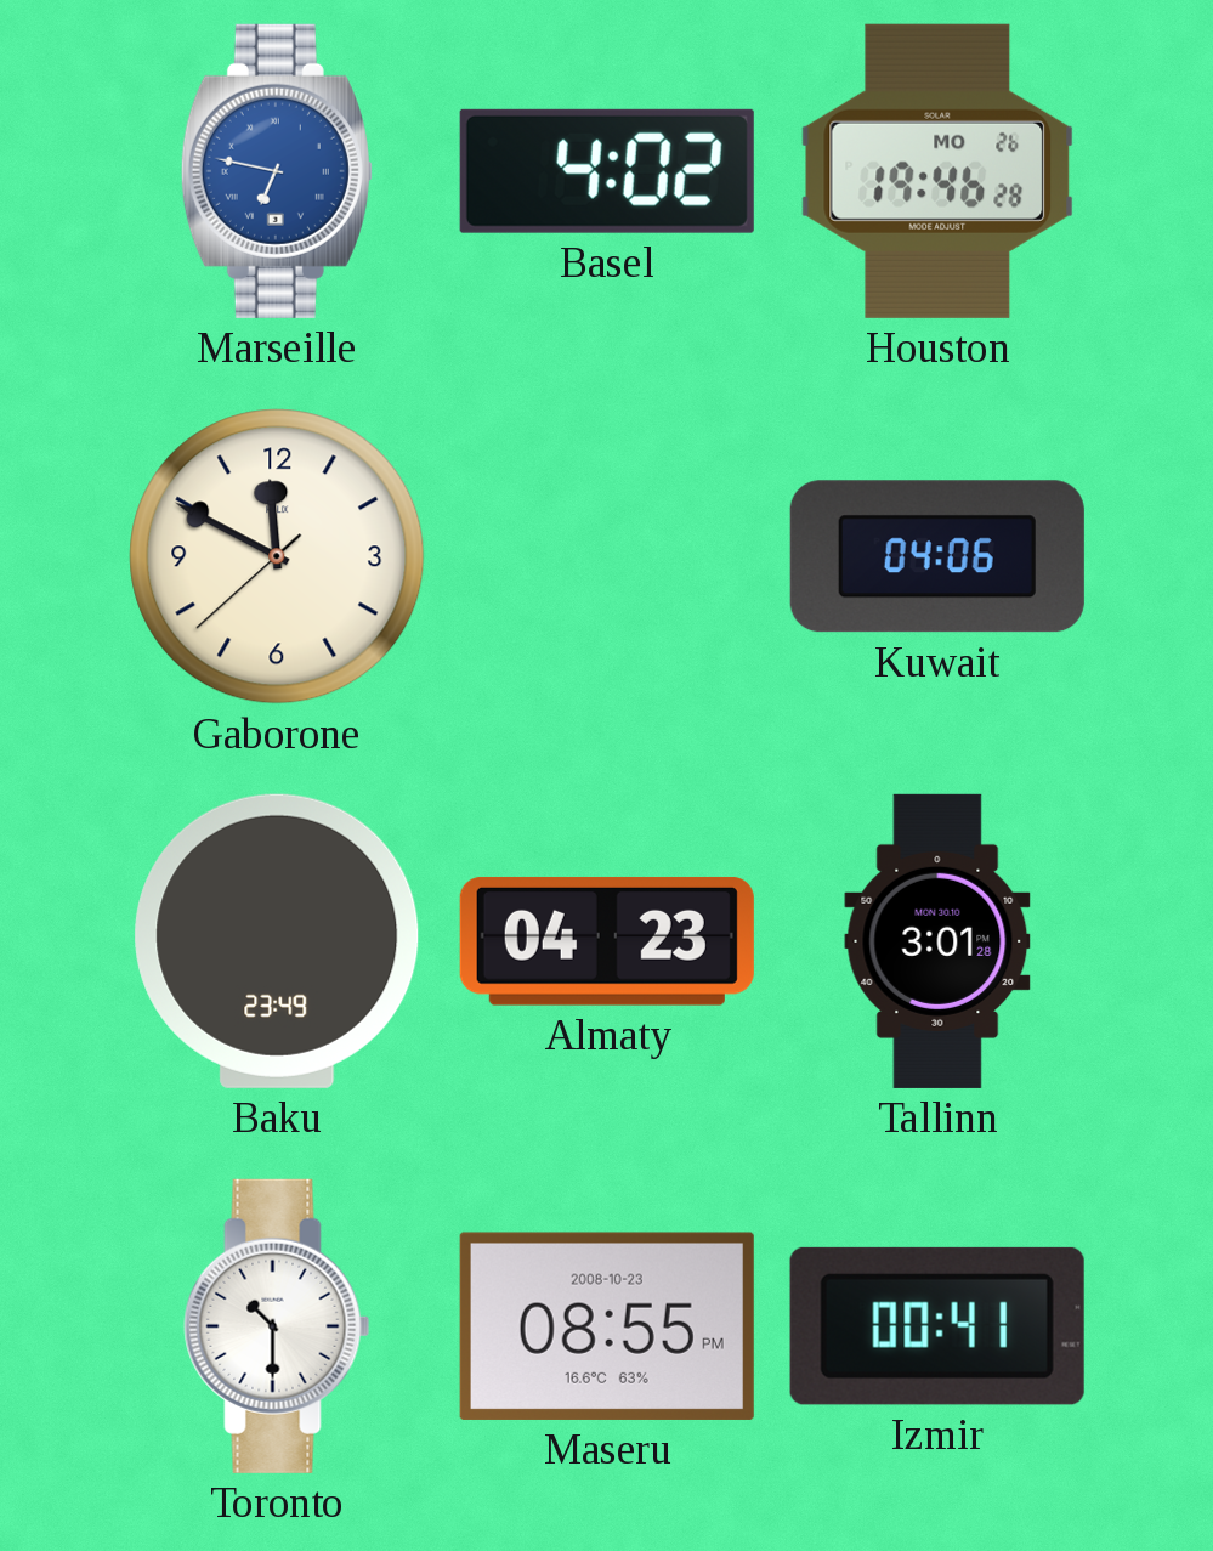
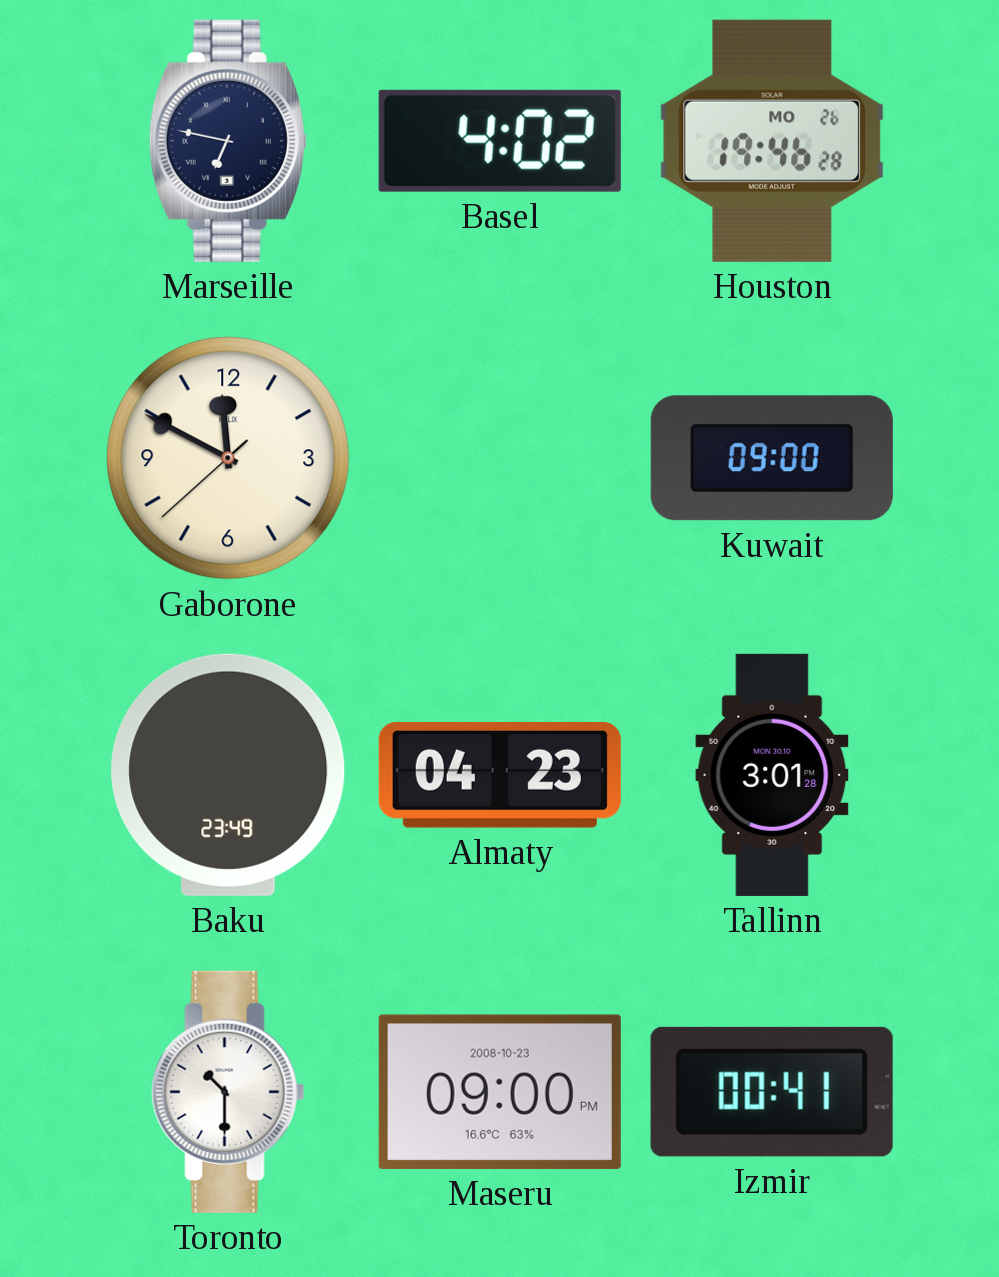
Marseille dial: blue -> navy (228, 141)
Kuwait: 04:06 -> 09:00 (772, 458)
Maseru: 08:55 -> 09:00 (500, 1092)
